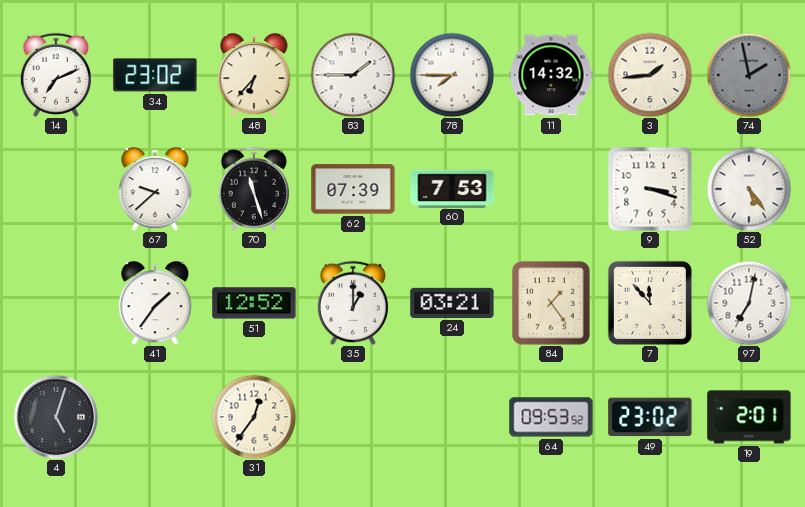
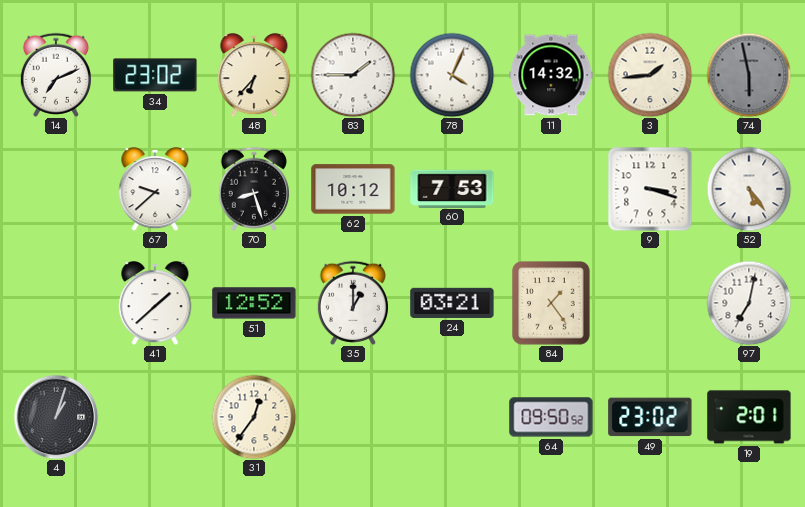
78: 7:45 -> 4:04 (452, 75)
74: 1:58 -> 5:58 (749, 75)
70: 11:27 -> 8:27 (254, 189)
62: 07:39 -> 10:12 (353, 189)
41: 1:36 -> 1:38 (155, 303)
7: 11:53 -> none (650, 303)
4: 5:03 -> 1:03 (56, 417)
64: 09:53 -> 09:50 (551, 417)
